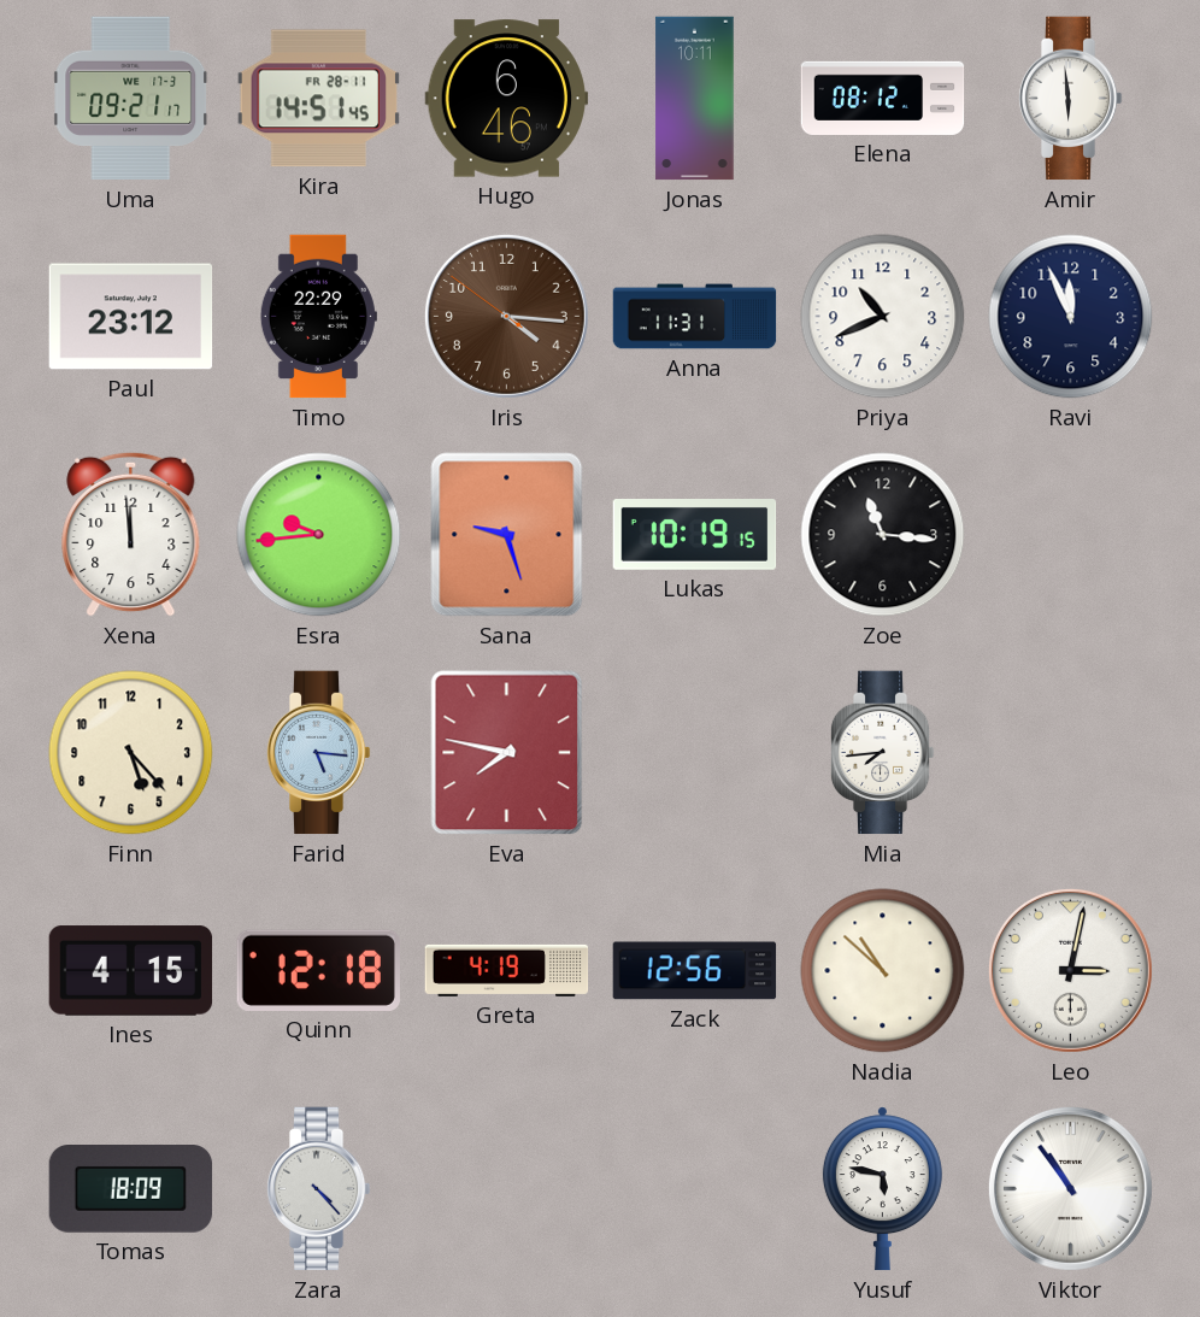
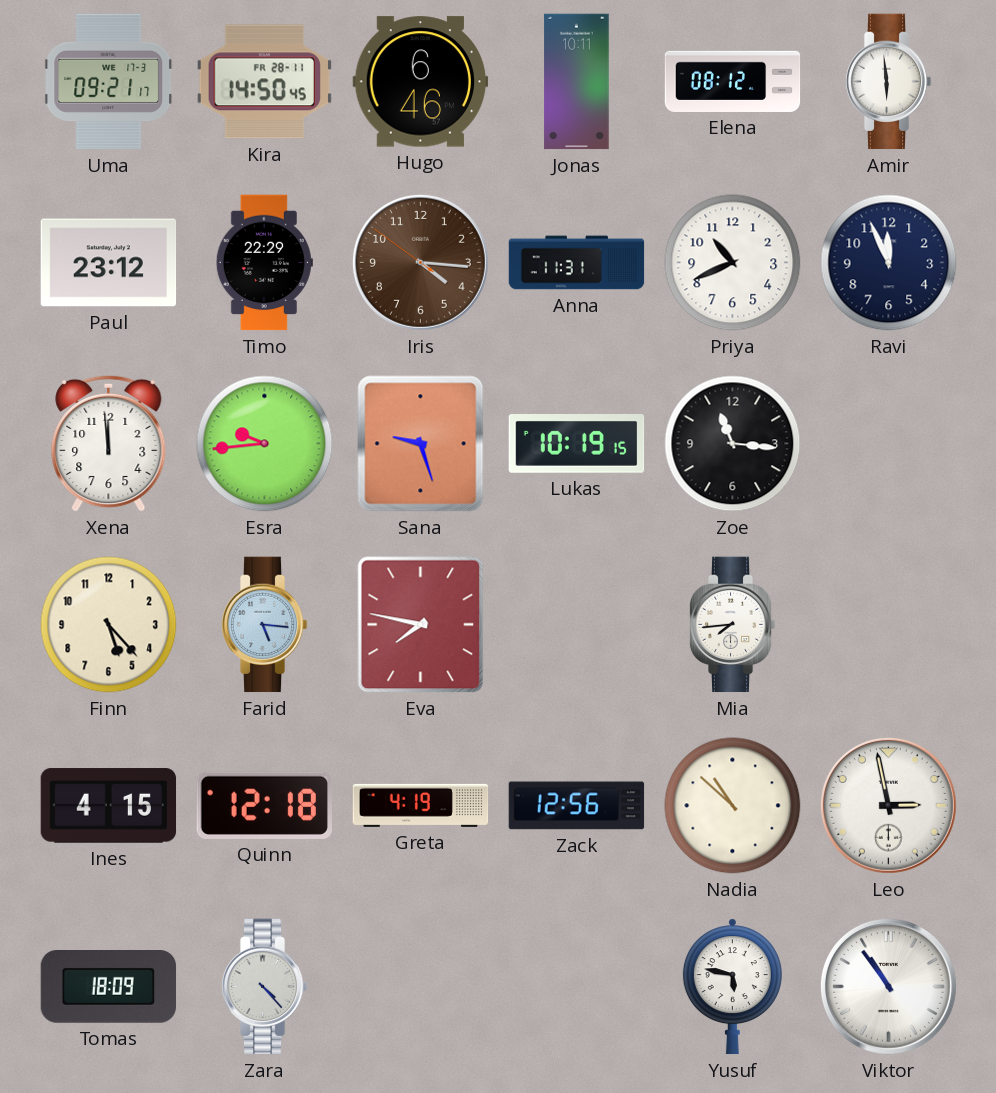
Kira: 14:51 -> 14:50 (264, 82)
Leo: 3:02 -> 2:58 (888, 805)
